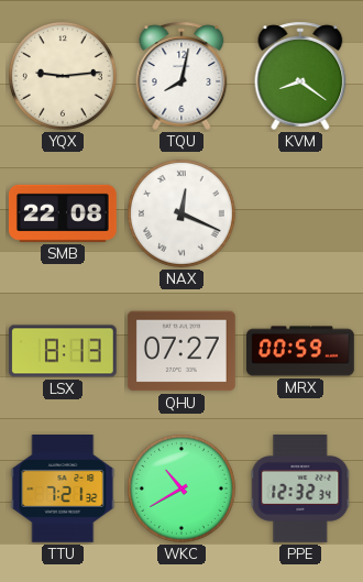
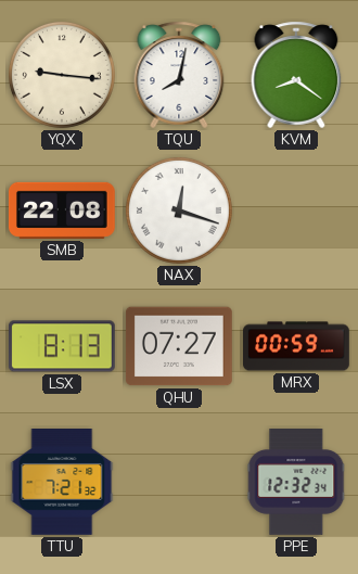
YQX: 9:14 -> 9:16 (62, 75)
NAX: 12:19 -> 12:18 (179, 211)
WKC: 10:40 -> none (182, 488)
